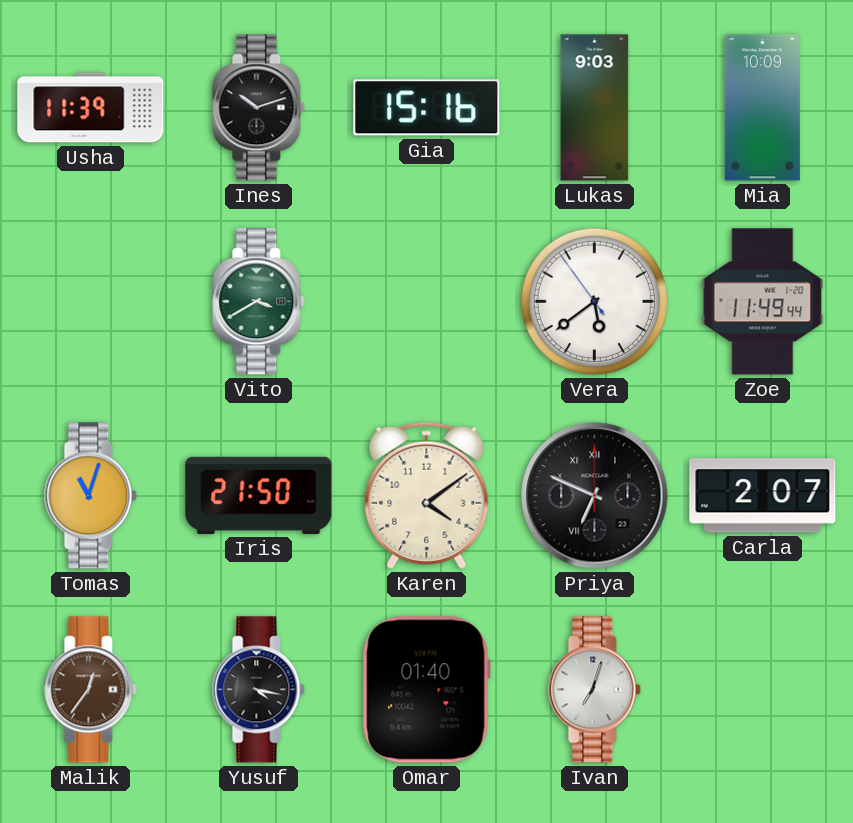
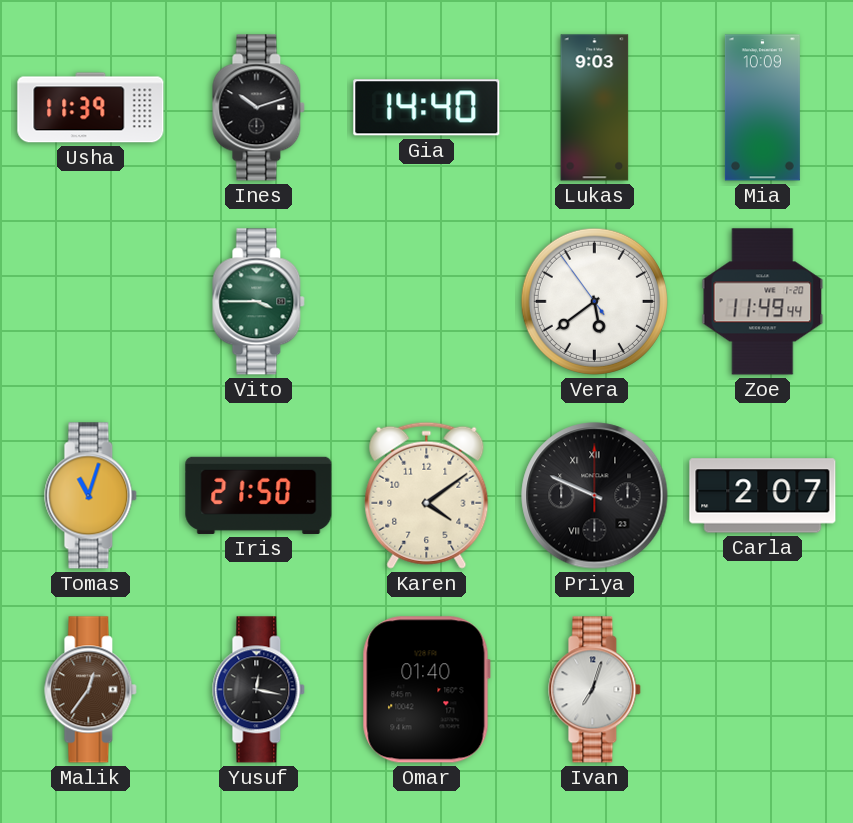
Gia: 15:16 -> 14:40 (427, 108)
Vito: 3:40 -> 3:45 (259, 302)
Priya: 6:49 -> 9:49 (595, 496)
Yusuf: 4:17 -> 12:17 (259, 690)
